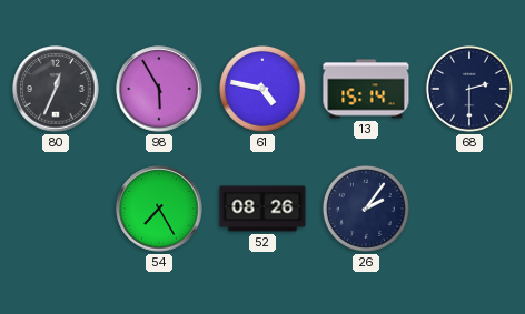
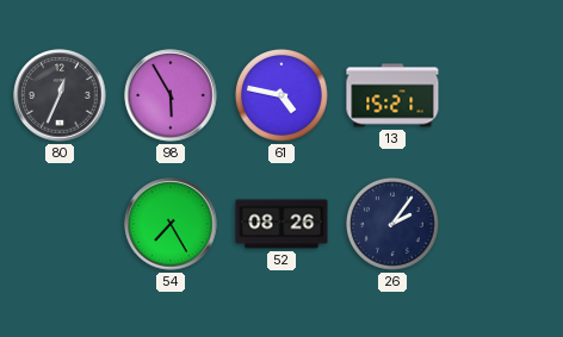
13: 15:14 -> 15:21 (392, 95)
68: 2:30 -> none (469, 89)
